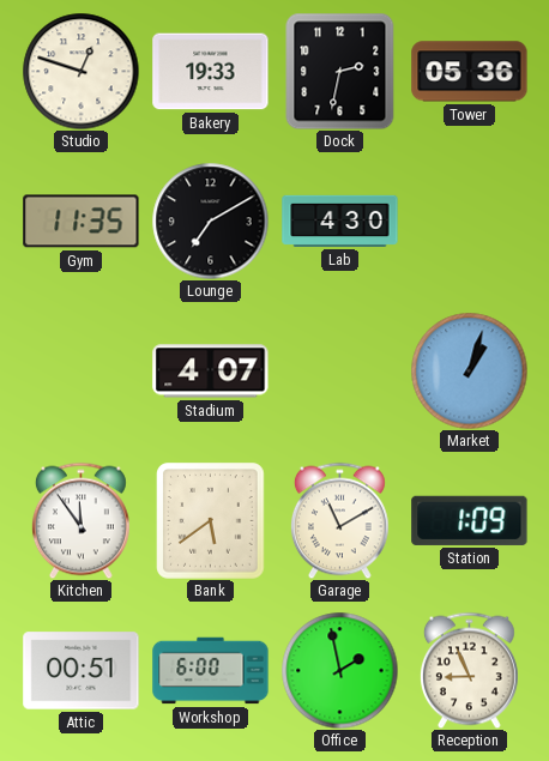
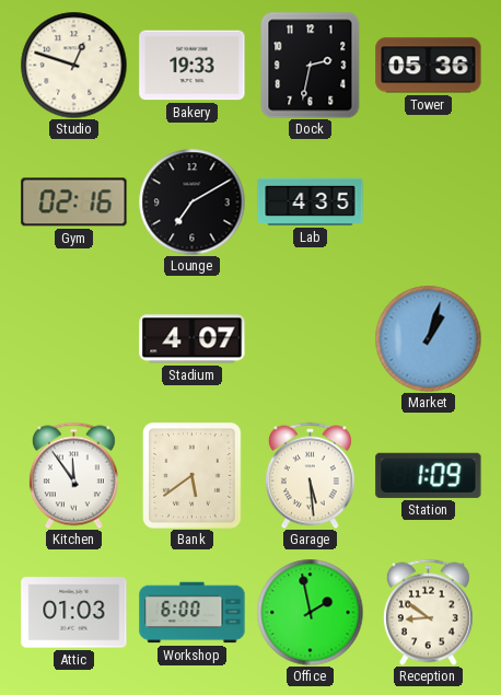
Gym: 11:35 -> 02:16 (74, 202)
Lab: 4:30 -> 4:35 (311, 201)
Garage: 11:10 -> 5:29 (310, 475)
Attic: 00:51 -> 01:03 (74, 613)
Reception: 8:56 -> 8:51 (428, 612)
